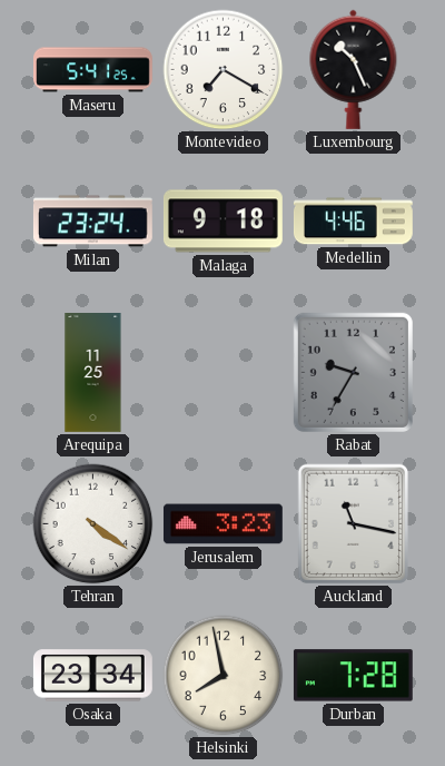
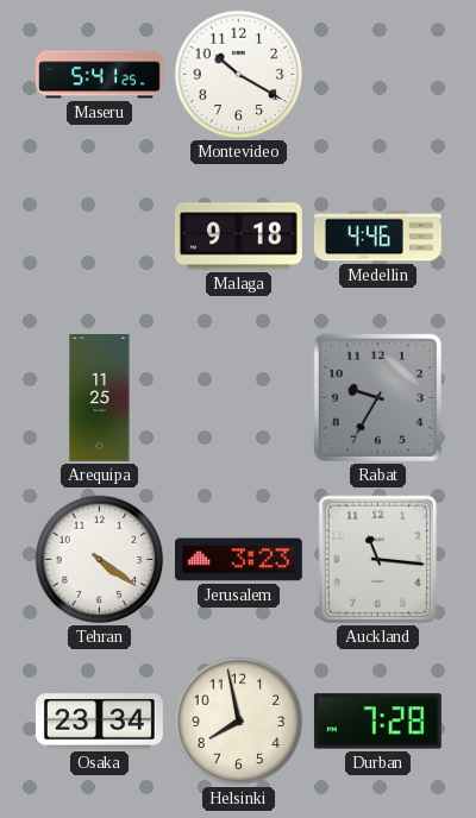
Montevideo: 7:20 -> 10:20 (239, 75)
Luxembourg: 10:26 -> none (354, 69)
Milan: 23:24 -> none (92, 222)
Auckland: 11:17 -> 11:16 (378, 560)
